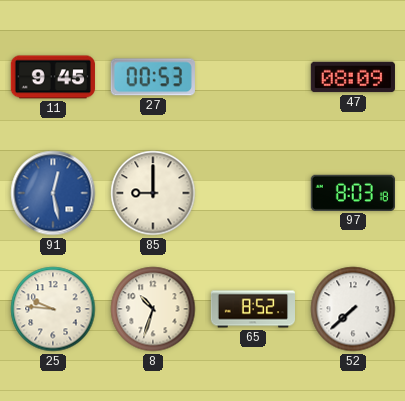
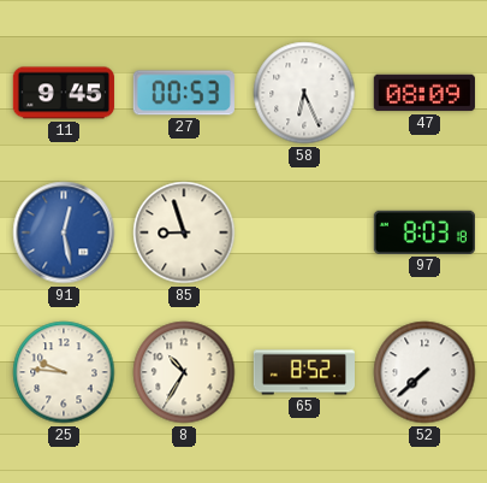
58: none -> 6:26 (304, 93)
85: 9:00 -> 8:57 (184, 232)
8: 10:33 -> 10:35 (184, 372)
